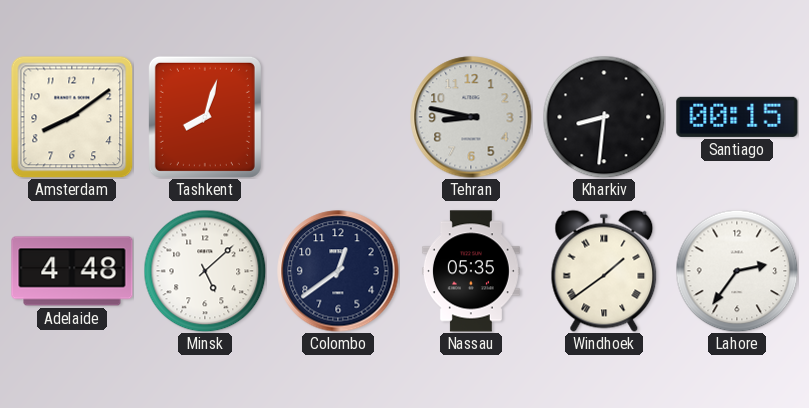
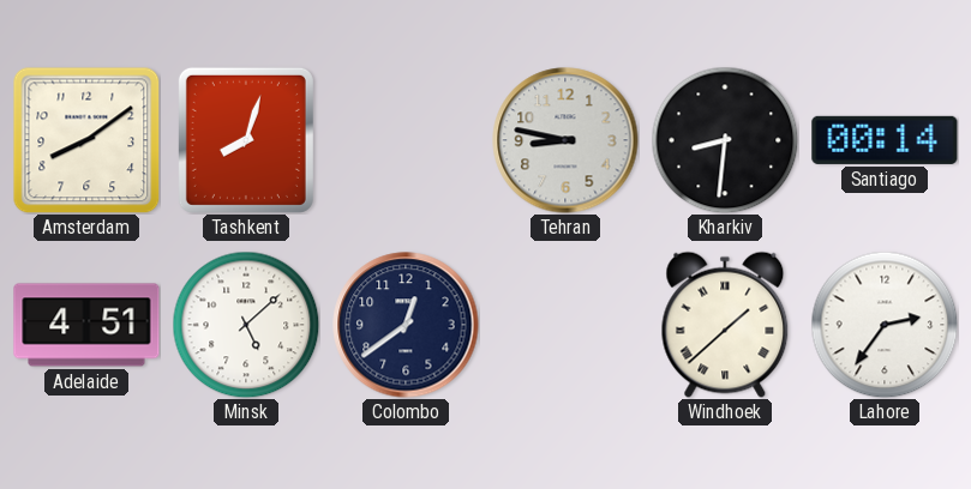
Santiago: 00:15 -> 00:14 (885, 140)
Adelaide: 4:48 -> 4:51 (86, 325)
Nassau: 05:35 -> none (471, 271)
Windhoek: 1:39 -> 1:38 (725, 325)
